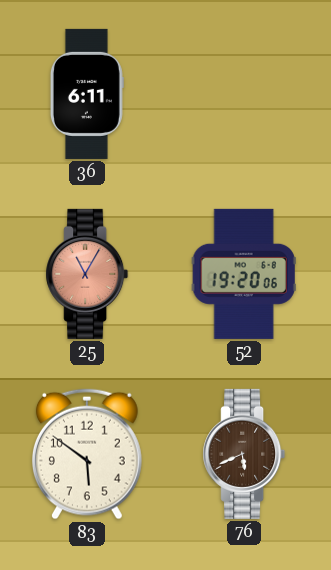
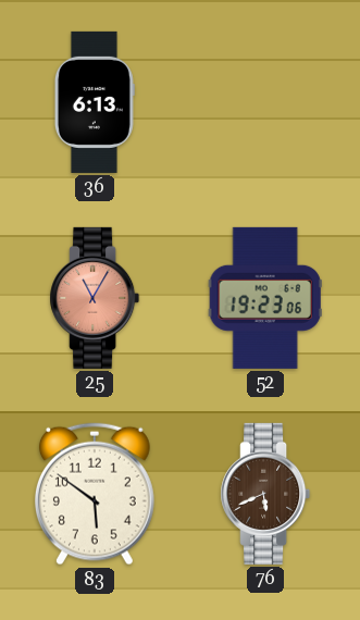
36: 6:11 -> 6:13 (95, 102)
52: 19:20 -> 19:23 (265, 298)
